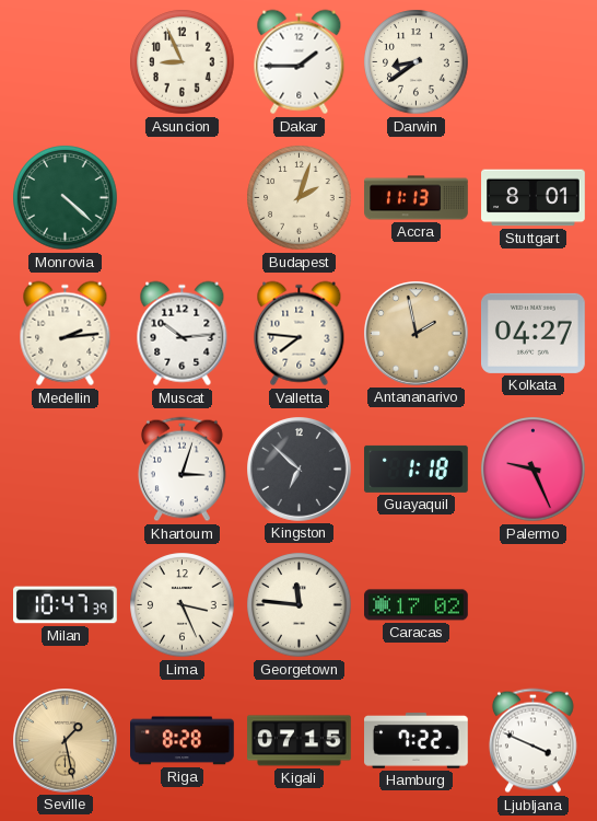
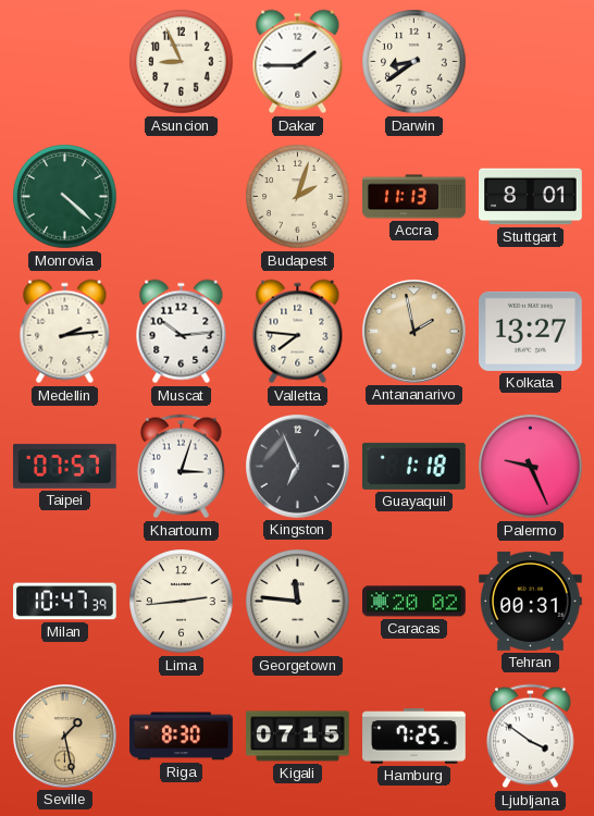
Kolkata: 04:27 -> 13:27 (531, 331)
Taipei: none -> 07:57 (65, 466)
Kingston: 6:52 -> 6:56 (298, 467)
Lima: 3:26 -> 2:44 (182, 602)
Caracas: 17:02 -> 20:02 (414, 602)
Tehran: none -> 00:31 (531, 601)
Riga: 8:28 -> 8:30 (182, 737)
Hamburg: 7:22 -> 7:25 (414, 737)
Ljubljana: 3:49 -> 3:51 (530, 737)
